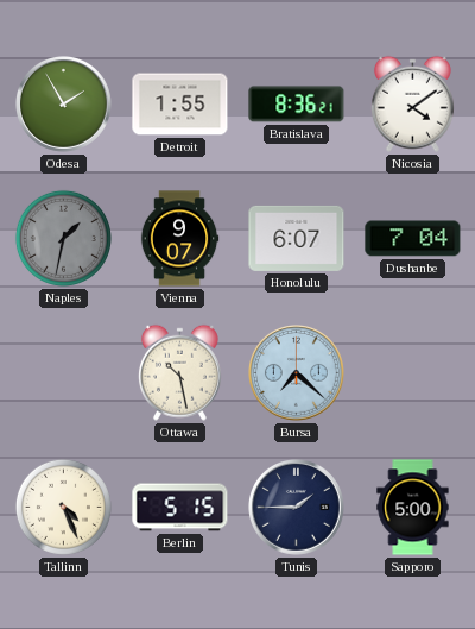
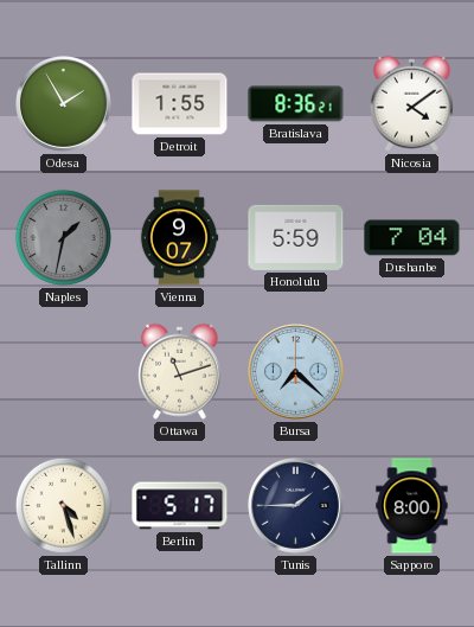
Honolulu: 6:07 -> 5:59 (296, 237)
Ottawa: 10:28 -> 11:12 (179, 371)
Tallinn: 4:26 -> 4:27 (63, 505)
Berlin: 5:15 -> 5:17 (180, 506)
Sapporo: 5:00 -> 8:00 (412, 506)
